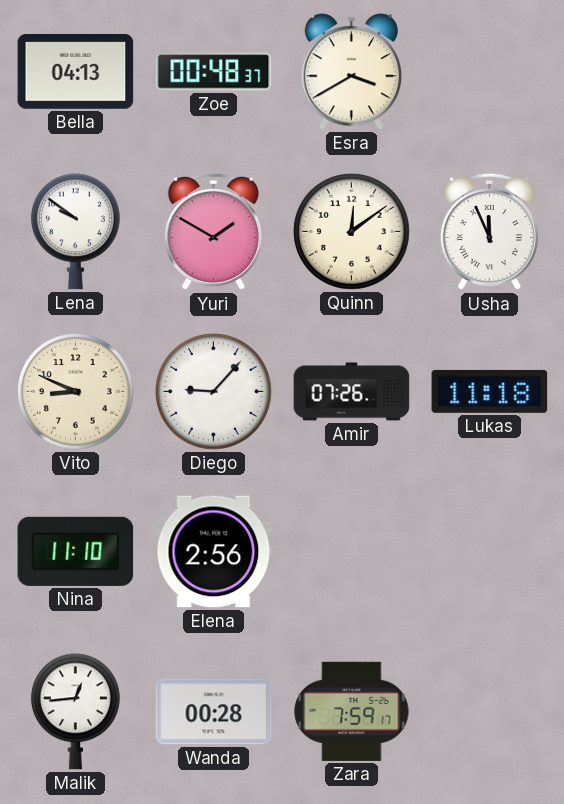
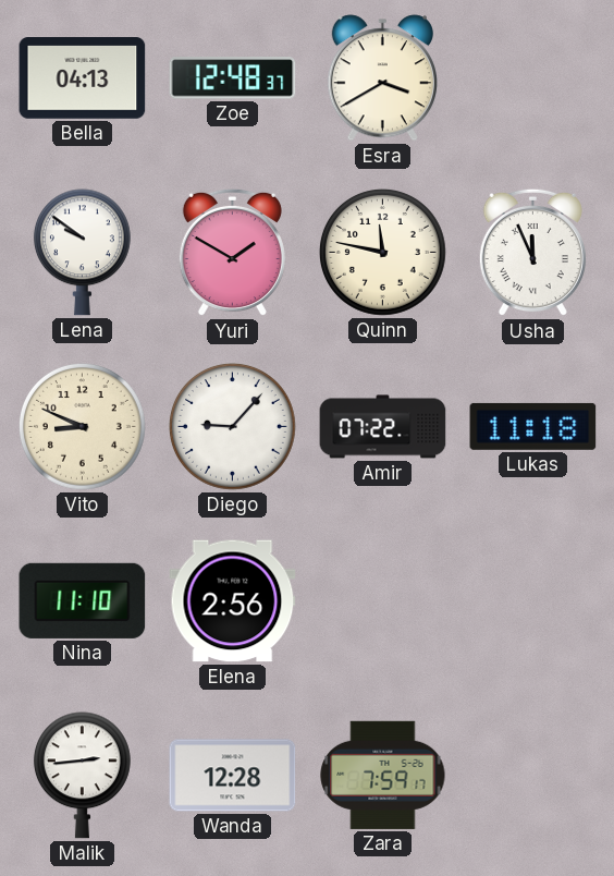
Zoe: 00:48 -> 12:48 (233, 78)
Quinn: 12:09 -> 11:47 (383, 253)
Amir: 07:26 -> 07:22 (383, 427)
Malik: 12:44 -> 2:44 (82, 776)
Wanda: 00:28 -> 12:28 (233, 776)
